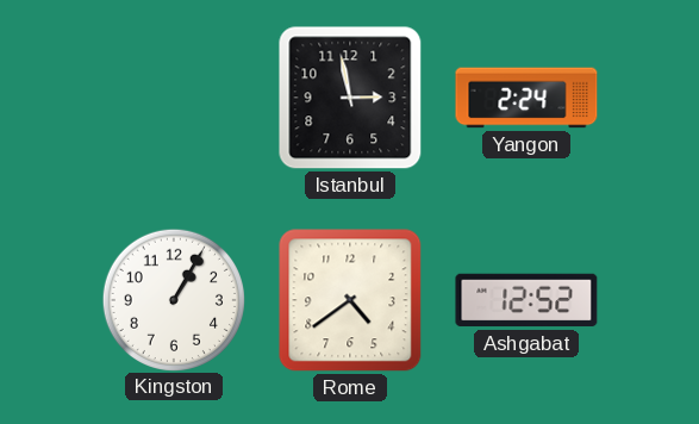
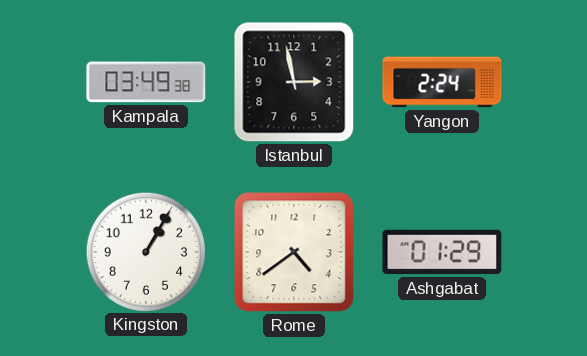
Kampala: none -> 03:49 (146, 82)
Ashgabat: 12:52 -> 01:29 (442, 252)
